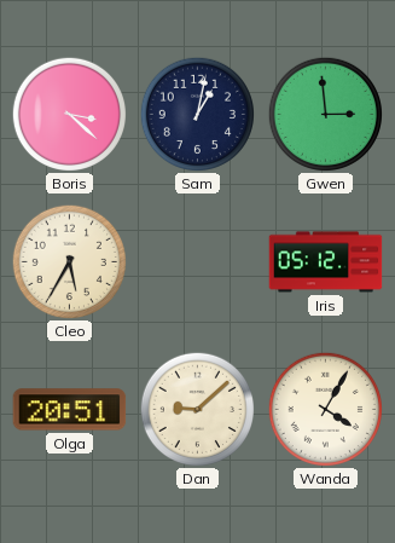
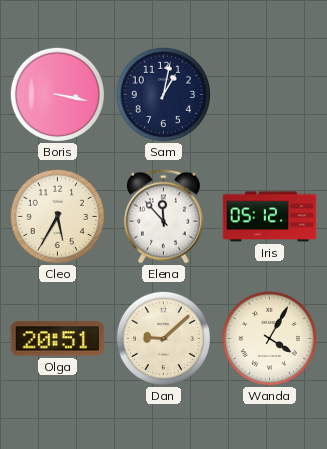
Boris: 3:22 -> 3:17 (57, 94)
Gwen: 2:59 -> none (325, 114)
Elena: none -> 11:53 (163, 217)
